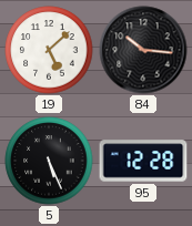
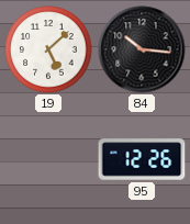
5: 5:26 -> none (49, 161)
95: 12:28 -> 12:26 (142, 159)
